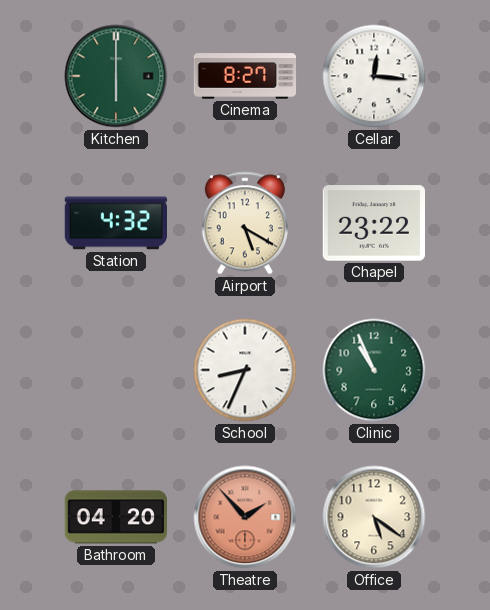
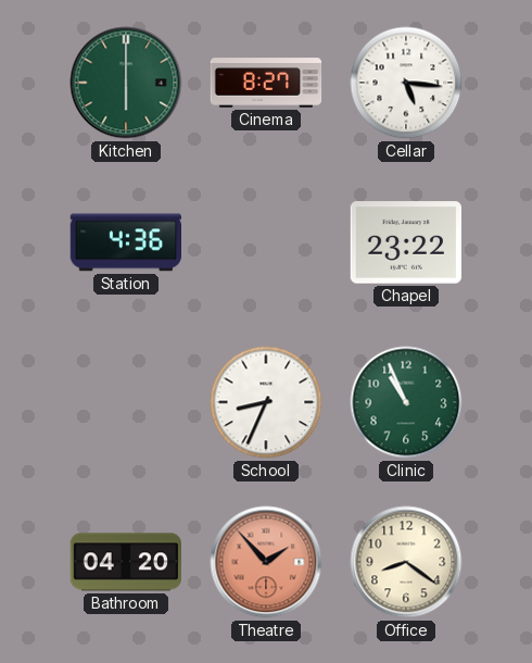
Cellar: 12:16 -> 5:16 (406, 83)
Station: 4:32 -> 4:36 (125, 242)
Airport: 5:20 -> none (245, 223)
Office: 5:21 -> 8:21 (406, 562)
